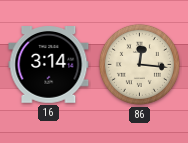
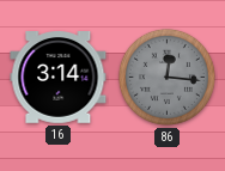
86 dial: cream -> grey (166, 77)
